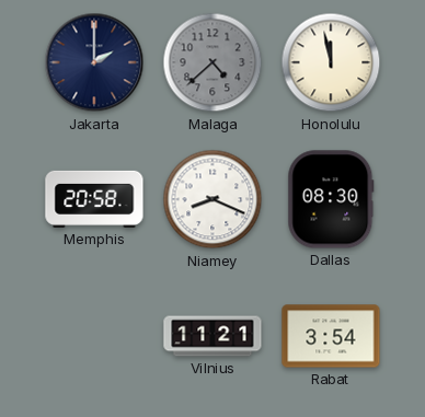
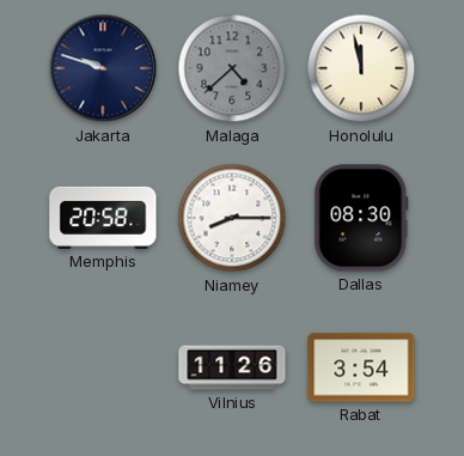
Jakarta: 2:00 -> 9:48 (103, 68)
Niamey: 8:19 -> 8:15 (232, 218)
Vilnius: 11:21 -> 11:26 (232, 367)
